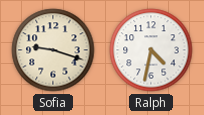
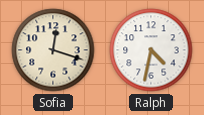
Sofia: 9:18 -> 12:18 (53, 50)
